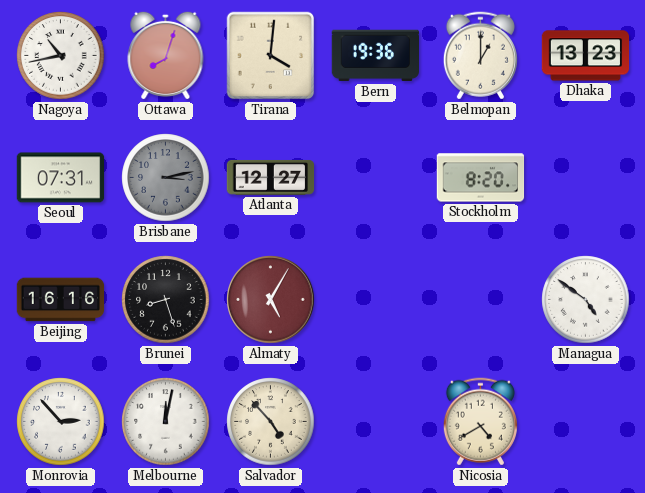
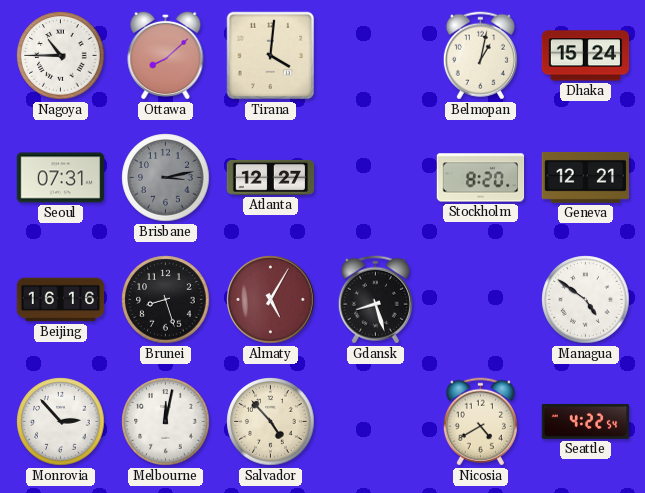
Nagoya: 10:43 -> 10:45 (61, 56)
Ottawa: 8:03 -> 8:08 (166, 55)
Bern: 19:36 -> none (376, 56)
Belmopan: 1:00 -> 1:02 (480, 56)
Dhaka: 13:23 -> 15:24 (586, 56)
Geneva: none -> 12:21 (586, 177)
Gdansk: none -> 8:27 (375, 300)
Seattle: none -> 4:22 (586, 421)
